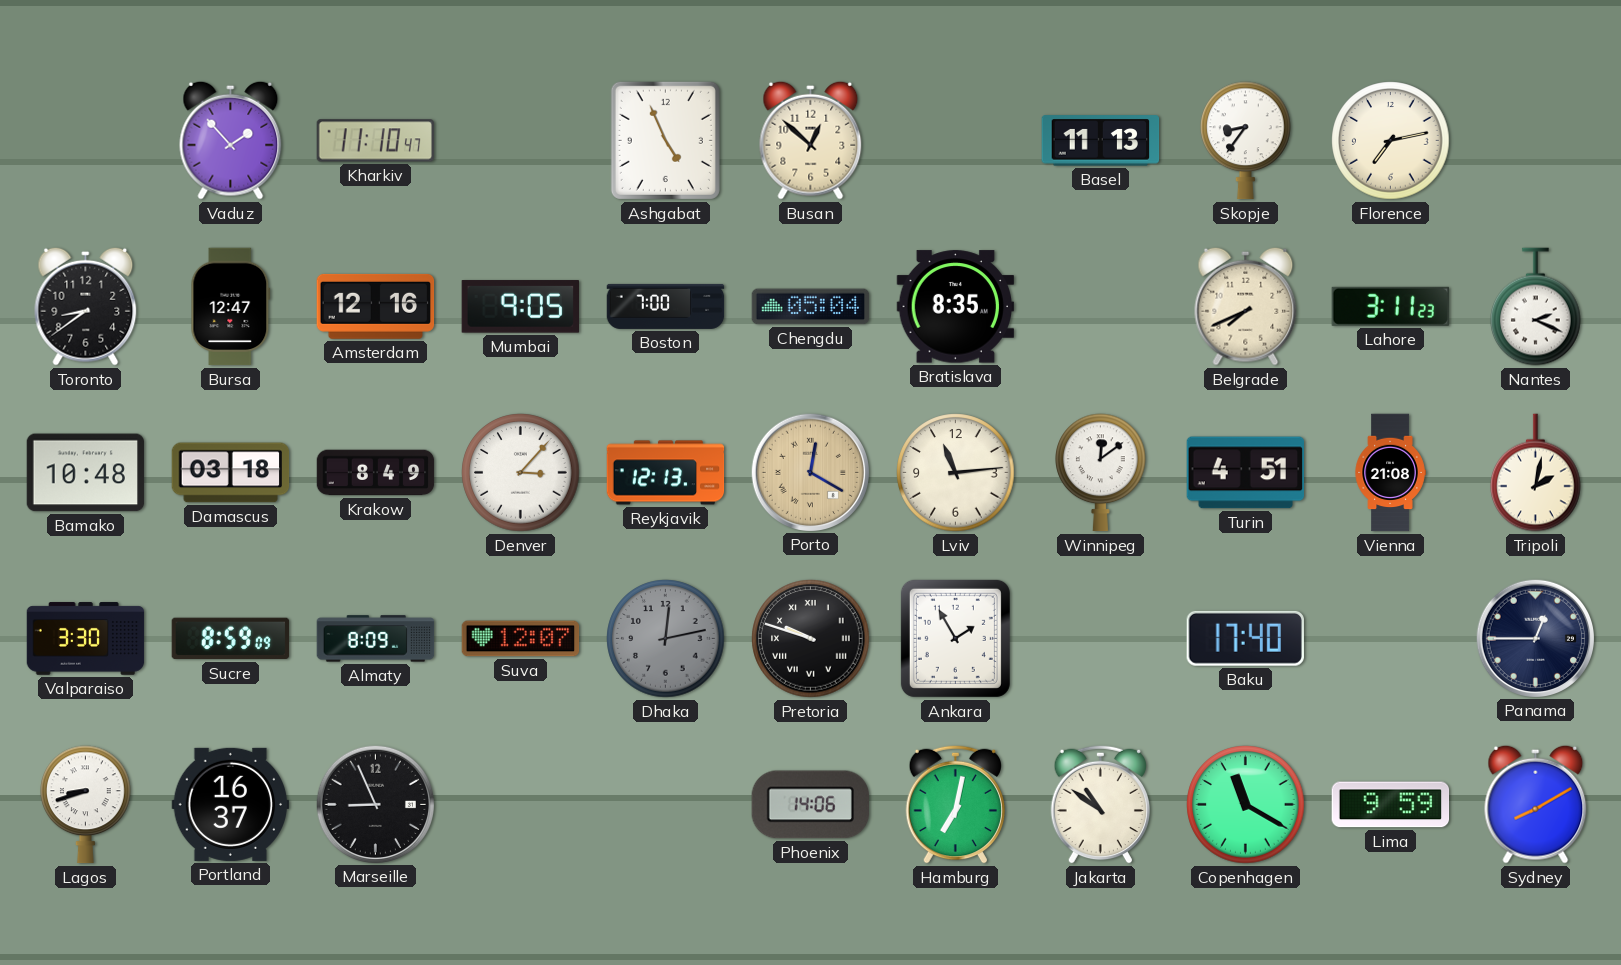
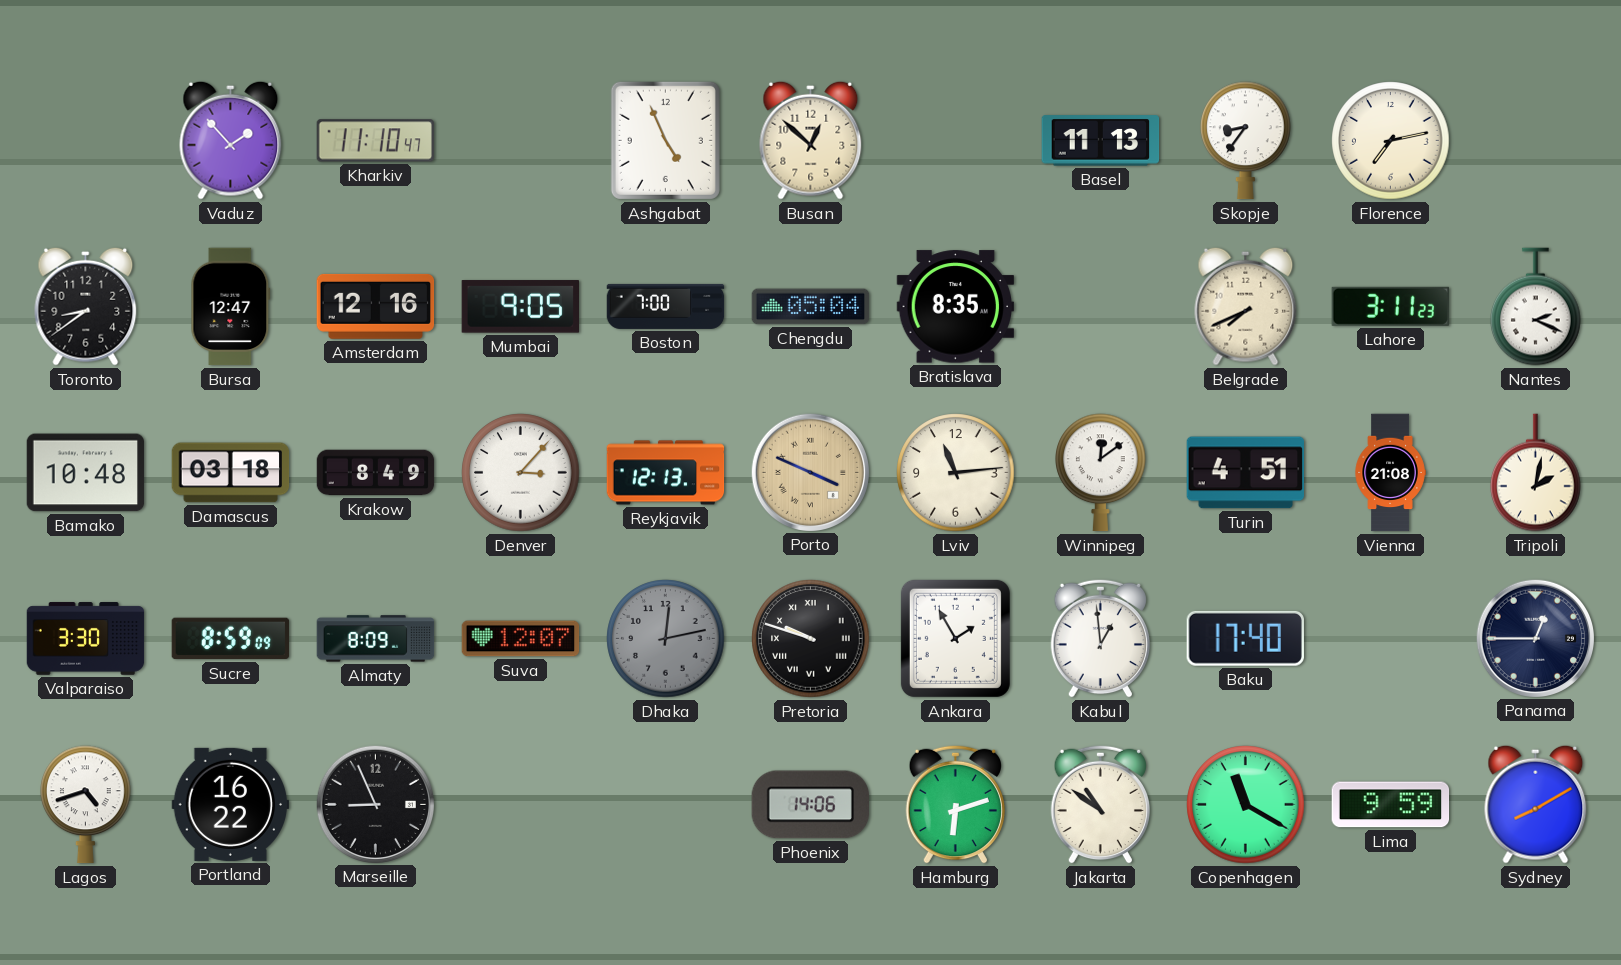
Porto: 12:20 -> 3:49 (810, 472)
Kabul: none -> 12:59 (1100, 638)
Lagos: 8:42 -> 4:42 (86, 805)
Portland: 16:37 -> 16:22 (231, 804)
Hamburg: 7:02 -> 6:12 (955, 804)
